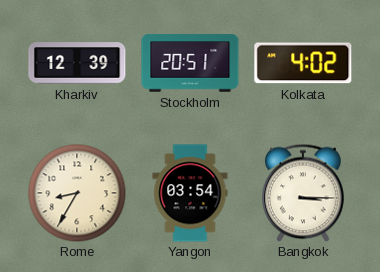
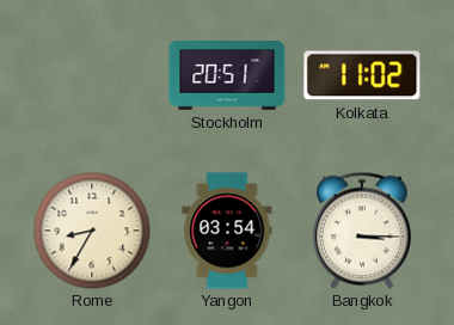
Kharkiv: 12:39 -> none (77, 63)
Kolkata: 4:02 -> 11:02 (362, 75)
